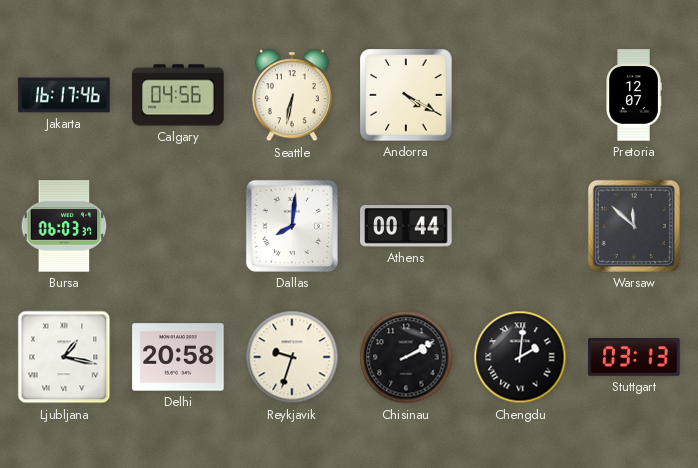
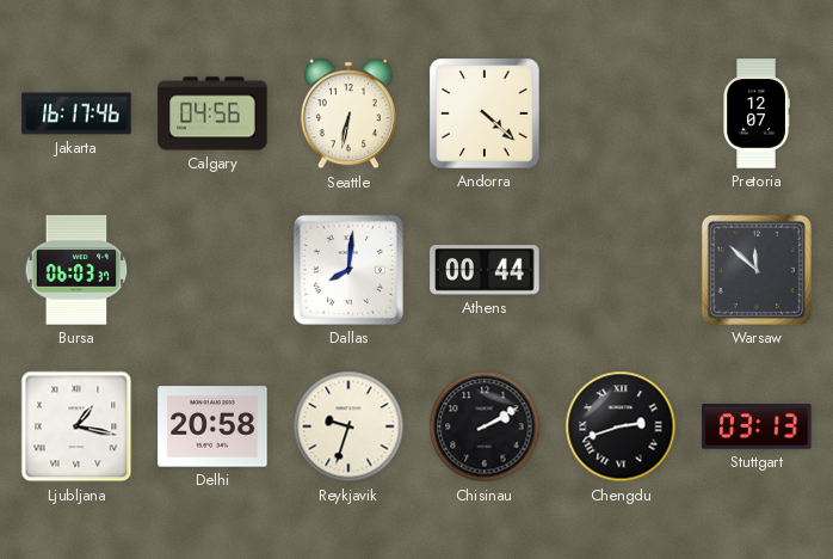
Andorra: 4:20 -> 4:22 (485, 113)
Chengdu: 2:01 -> 2:42 (621, 426)
